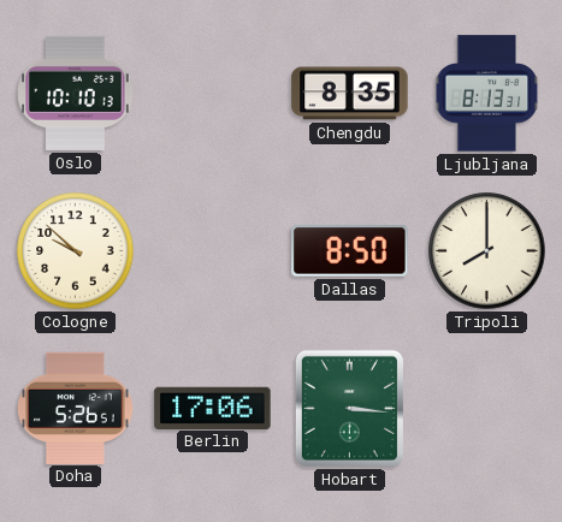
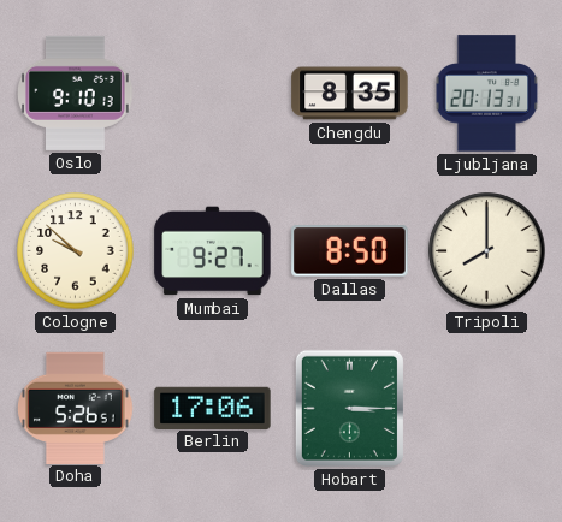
Oslo: 10:10 -> 9:10 (76, 93)
Ljubljana: 8:13 -> 20:13 (487, 94)
Mumbai: none -> 9:27 (213, 251)
Hobart: 3:16 -> 3:15 (349, 408)
